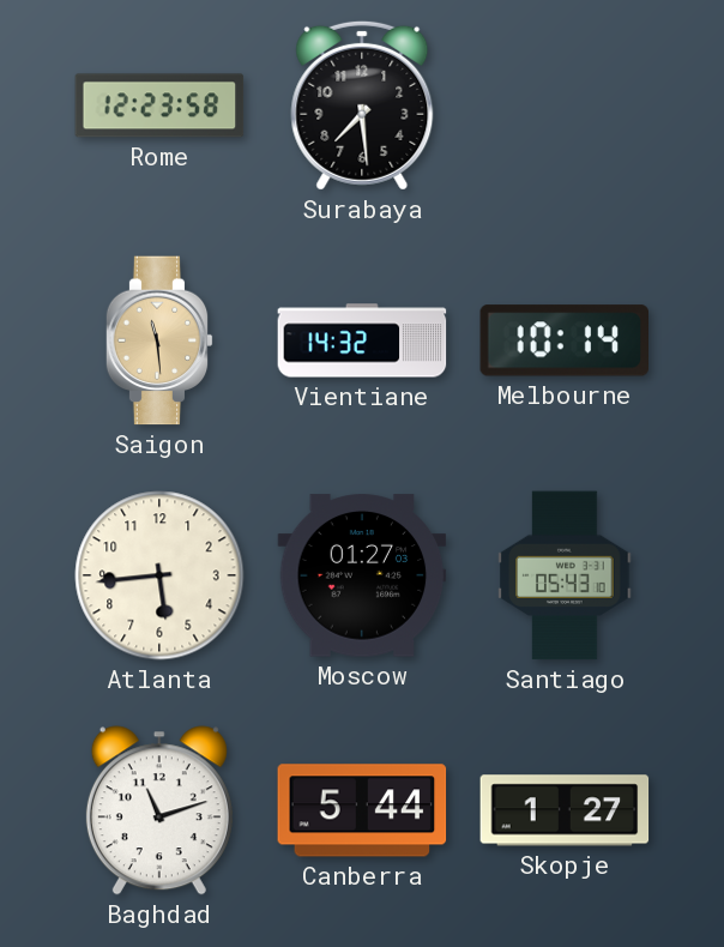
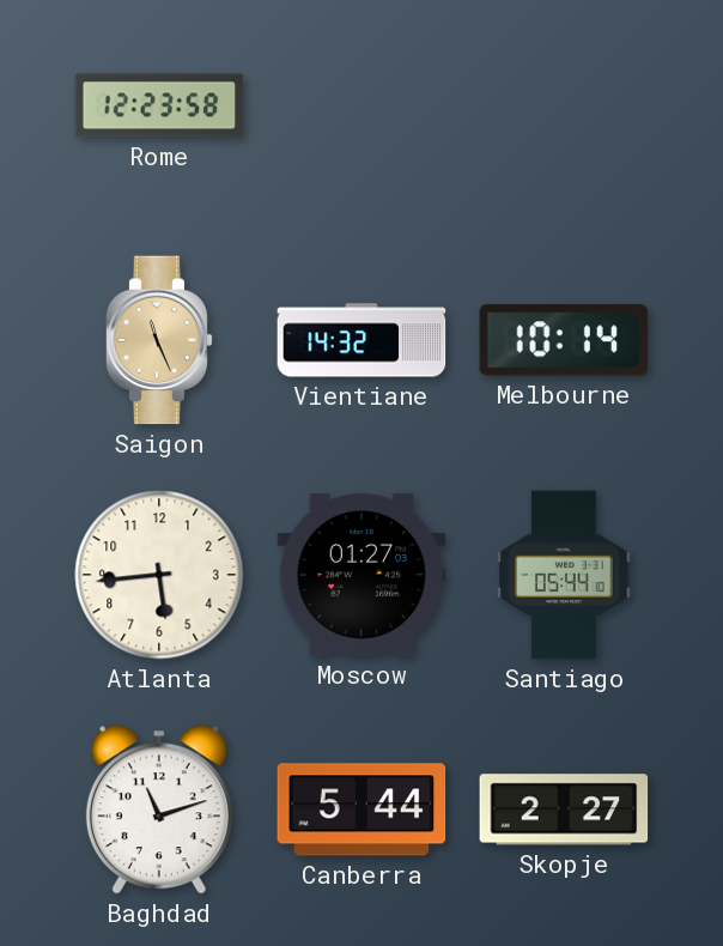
Surabaya: 7:29 -> none (362, 105)
Saigon: 11:29 -> 11:26 (159, 340)
Santiago: 05:43 -> 05:44 (564, 575)
Skopje: 1:27 -> 2:27 (564, 809)
